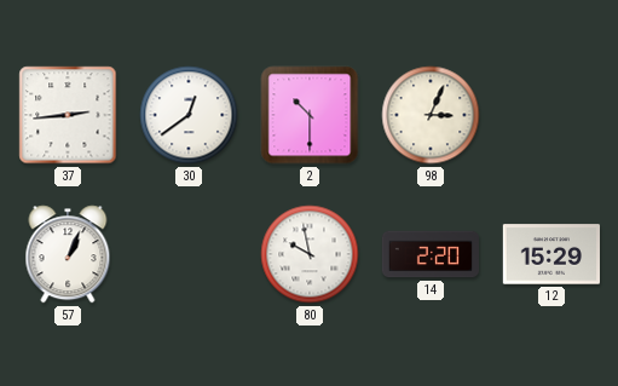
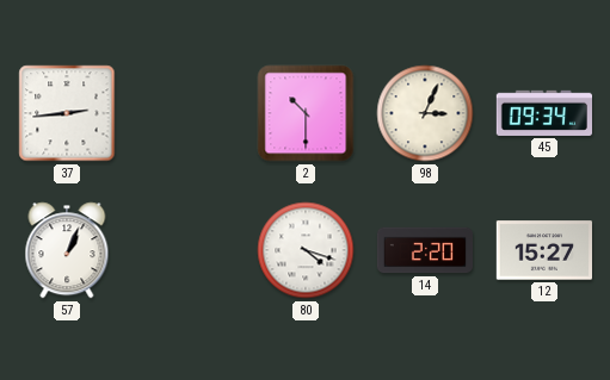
30: 12:39 -> none (189, 115)
45: none -> 09:34 (543, 113)
80: 9:58 -> 4:18 (306, 250)
12: 15:29 -> 15:27 (543, 250)
